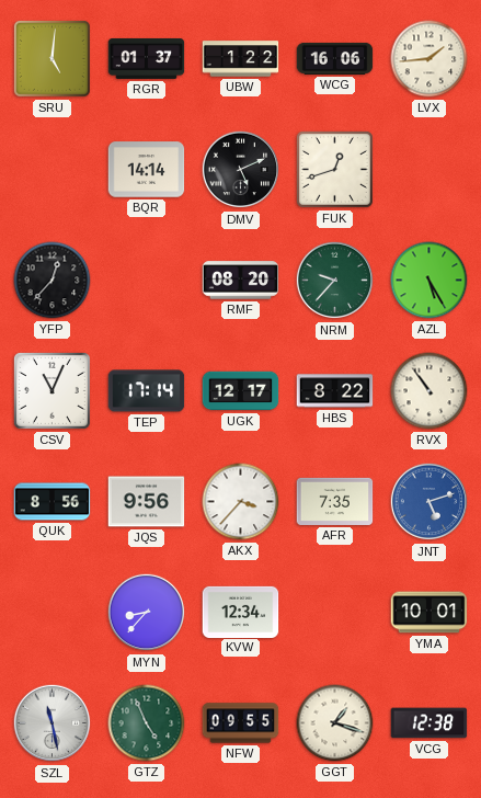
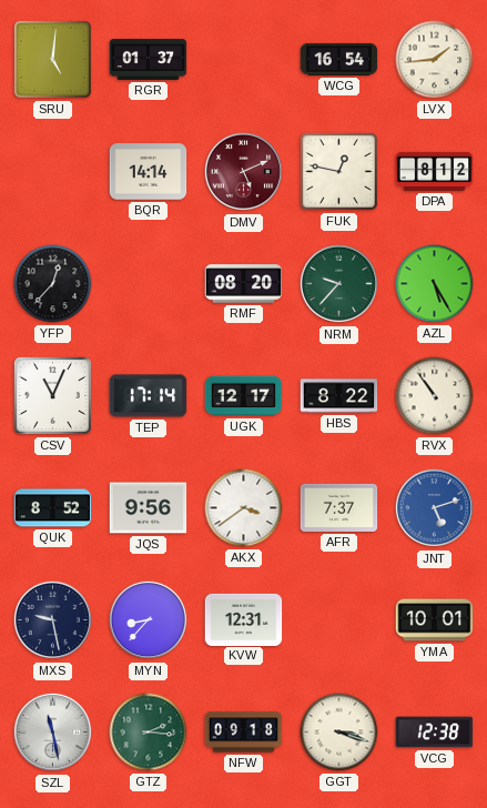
UBW: 1:22 -> none (241, 59)
WCG: 16:06 -> 16:54 (339, 59)
DMV dial: black -> burgundy (244, 172)
FUK: 12:42 -> 12:47 (338, 171)
DPA: none -> 8:12 (435, 171)
QUK: 8:56 -> 8:52 (53, 508)
AKX: 3:37 -> 3:39 (244, 508)
AFR: 7:35 -> 7:37 (339, 507)
MXS: none -> 9:28 (53, 620)
KVW: 12:34 -> 12:31 (244, 619)
GTZ: 4:56 -> 2:16 (149, 733)
NFW: 09:55 -> 09:18 (244, 733)
GGT: 1:18 -> 3:18 (339, 733)
